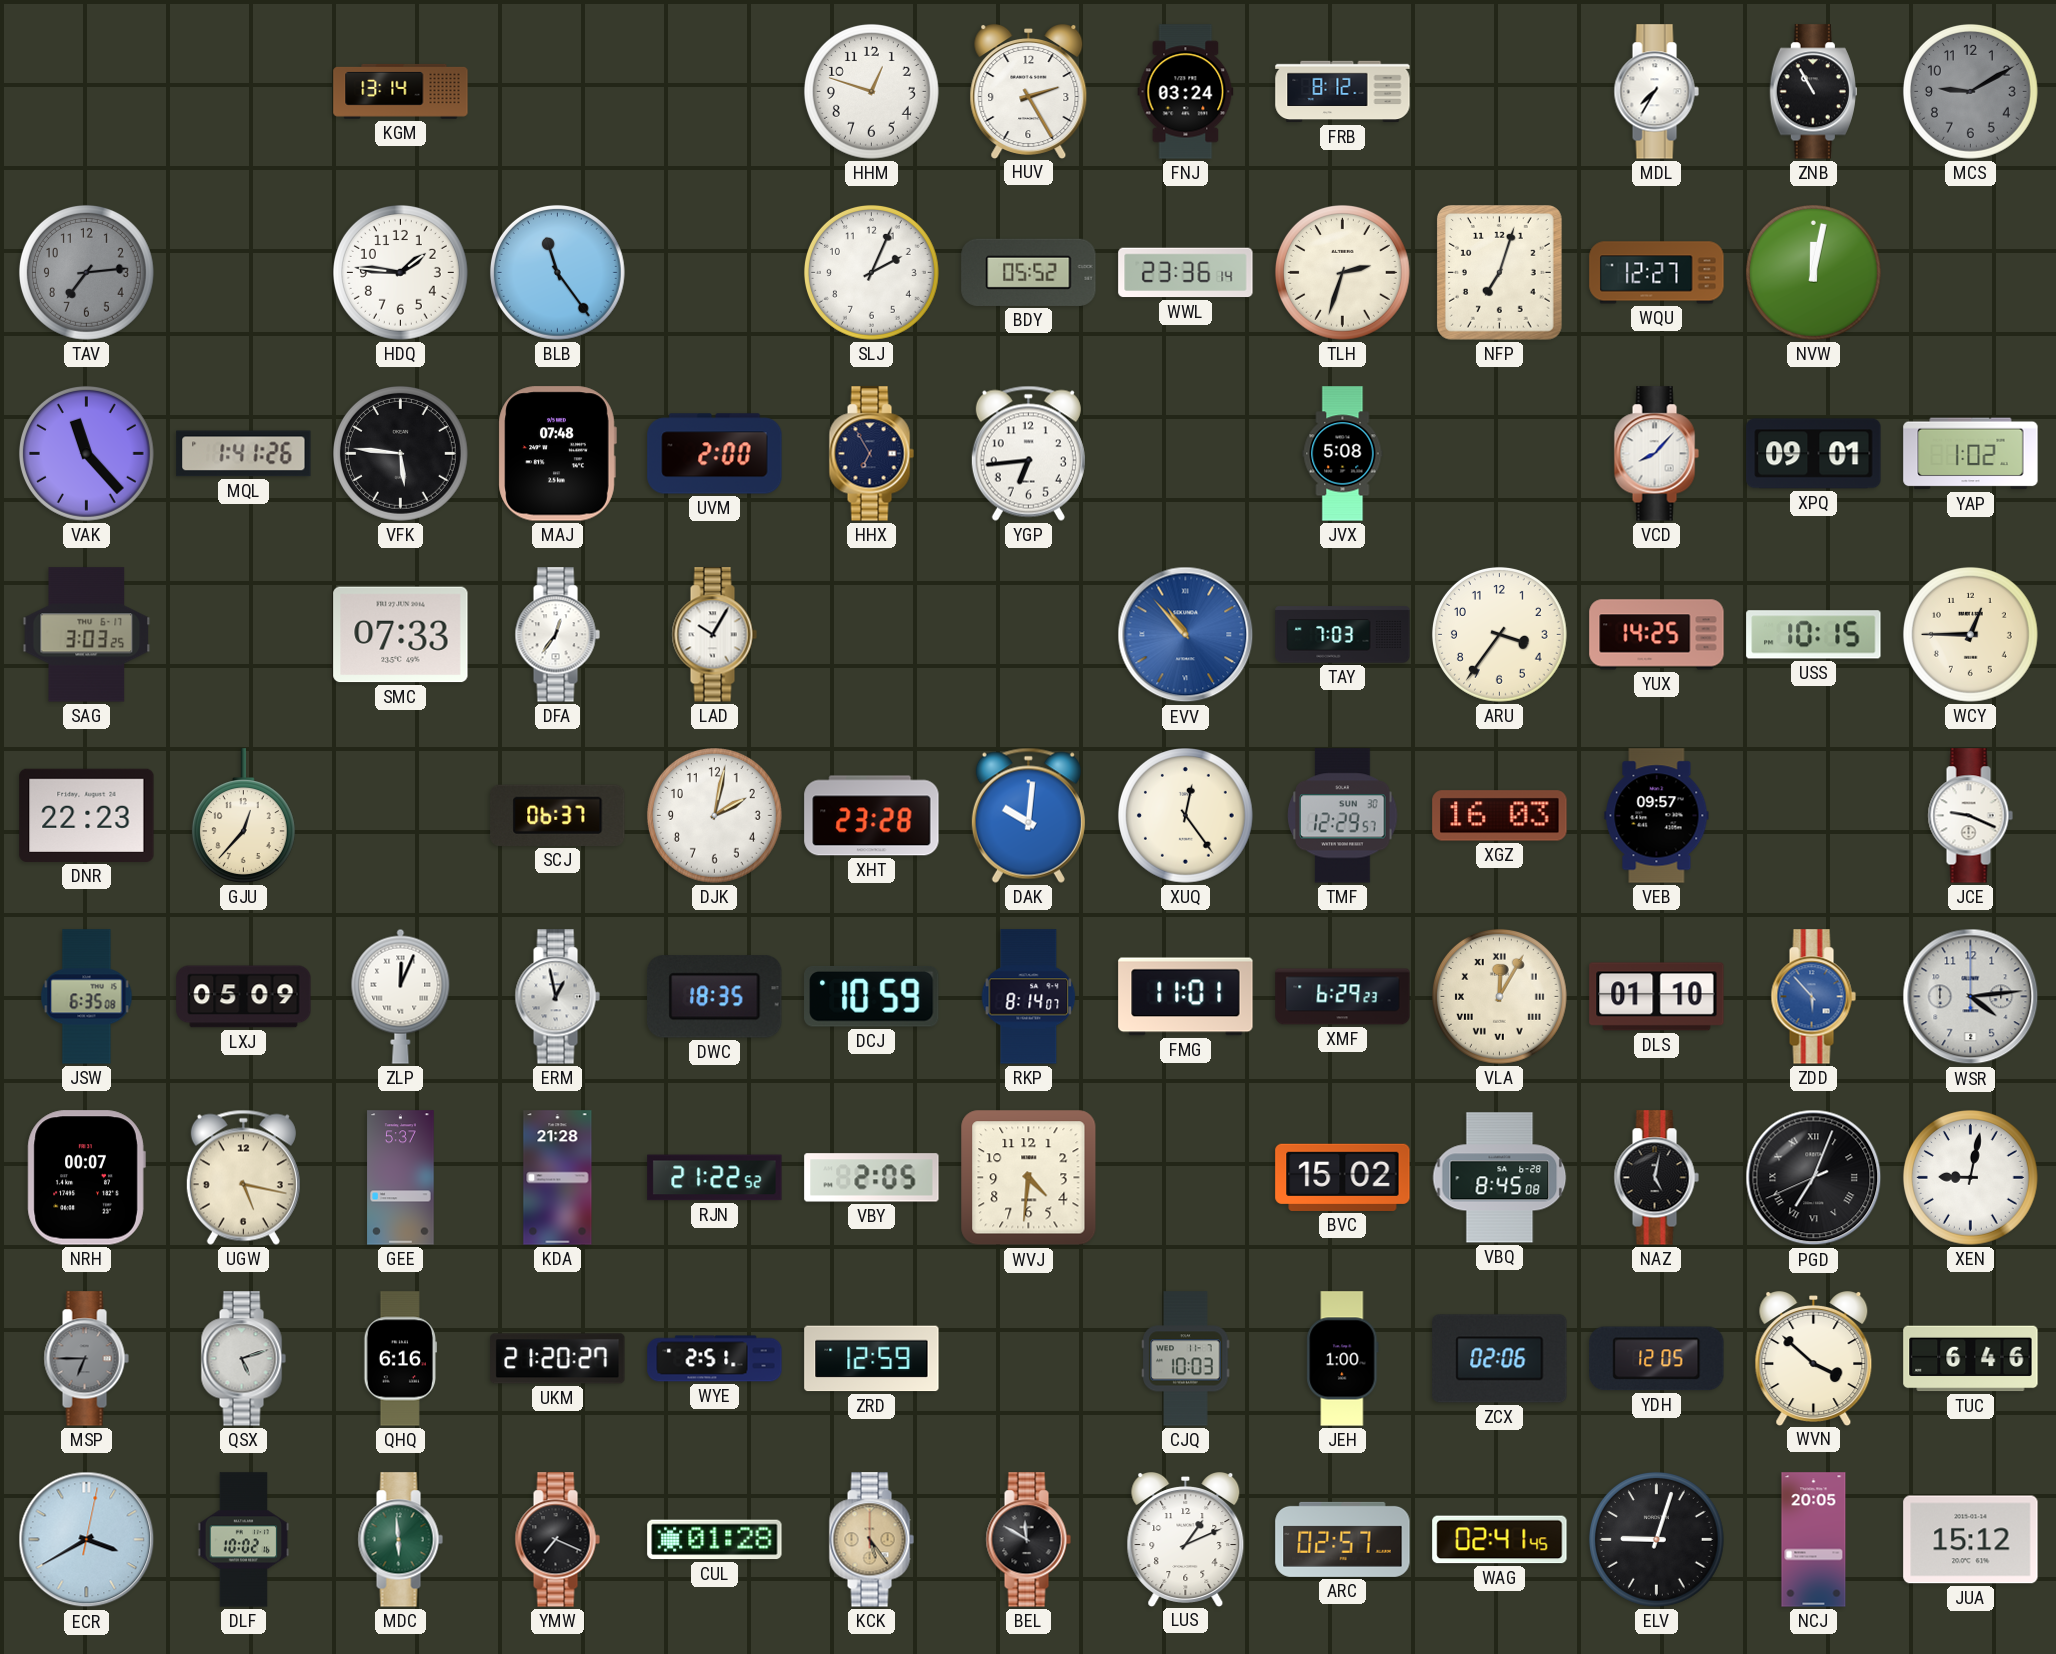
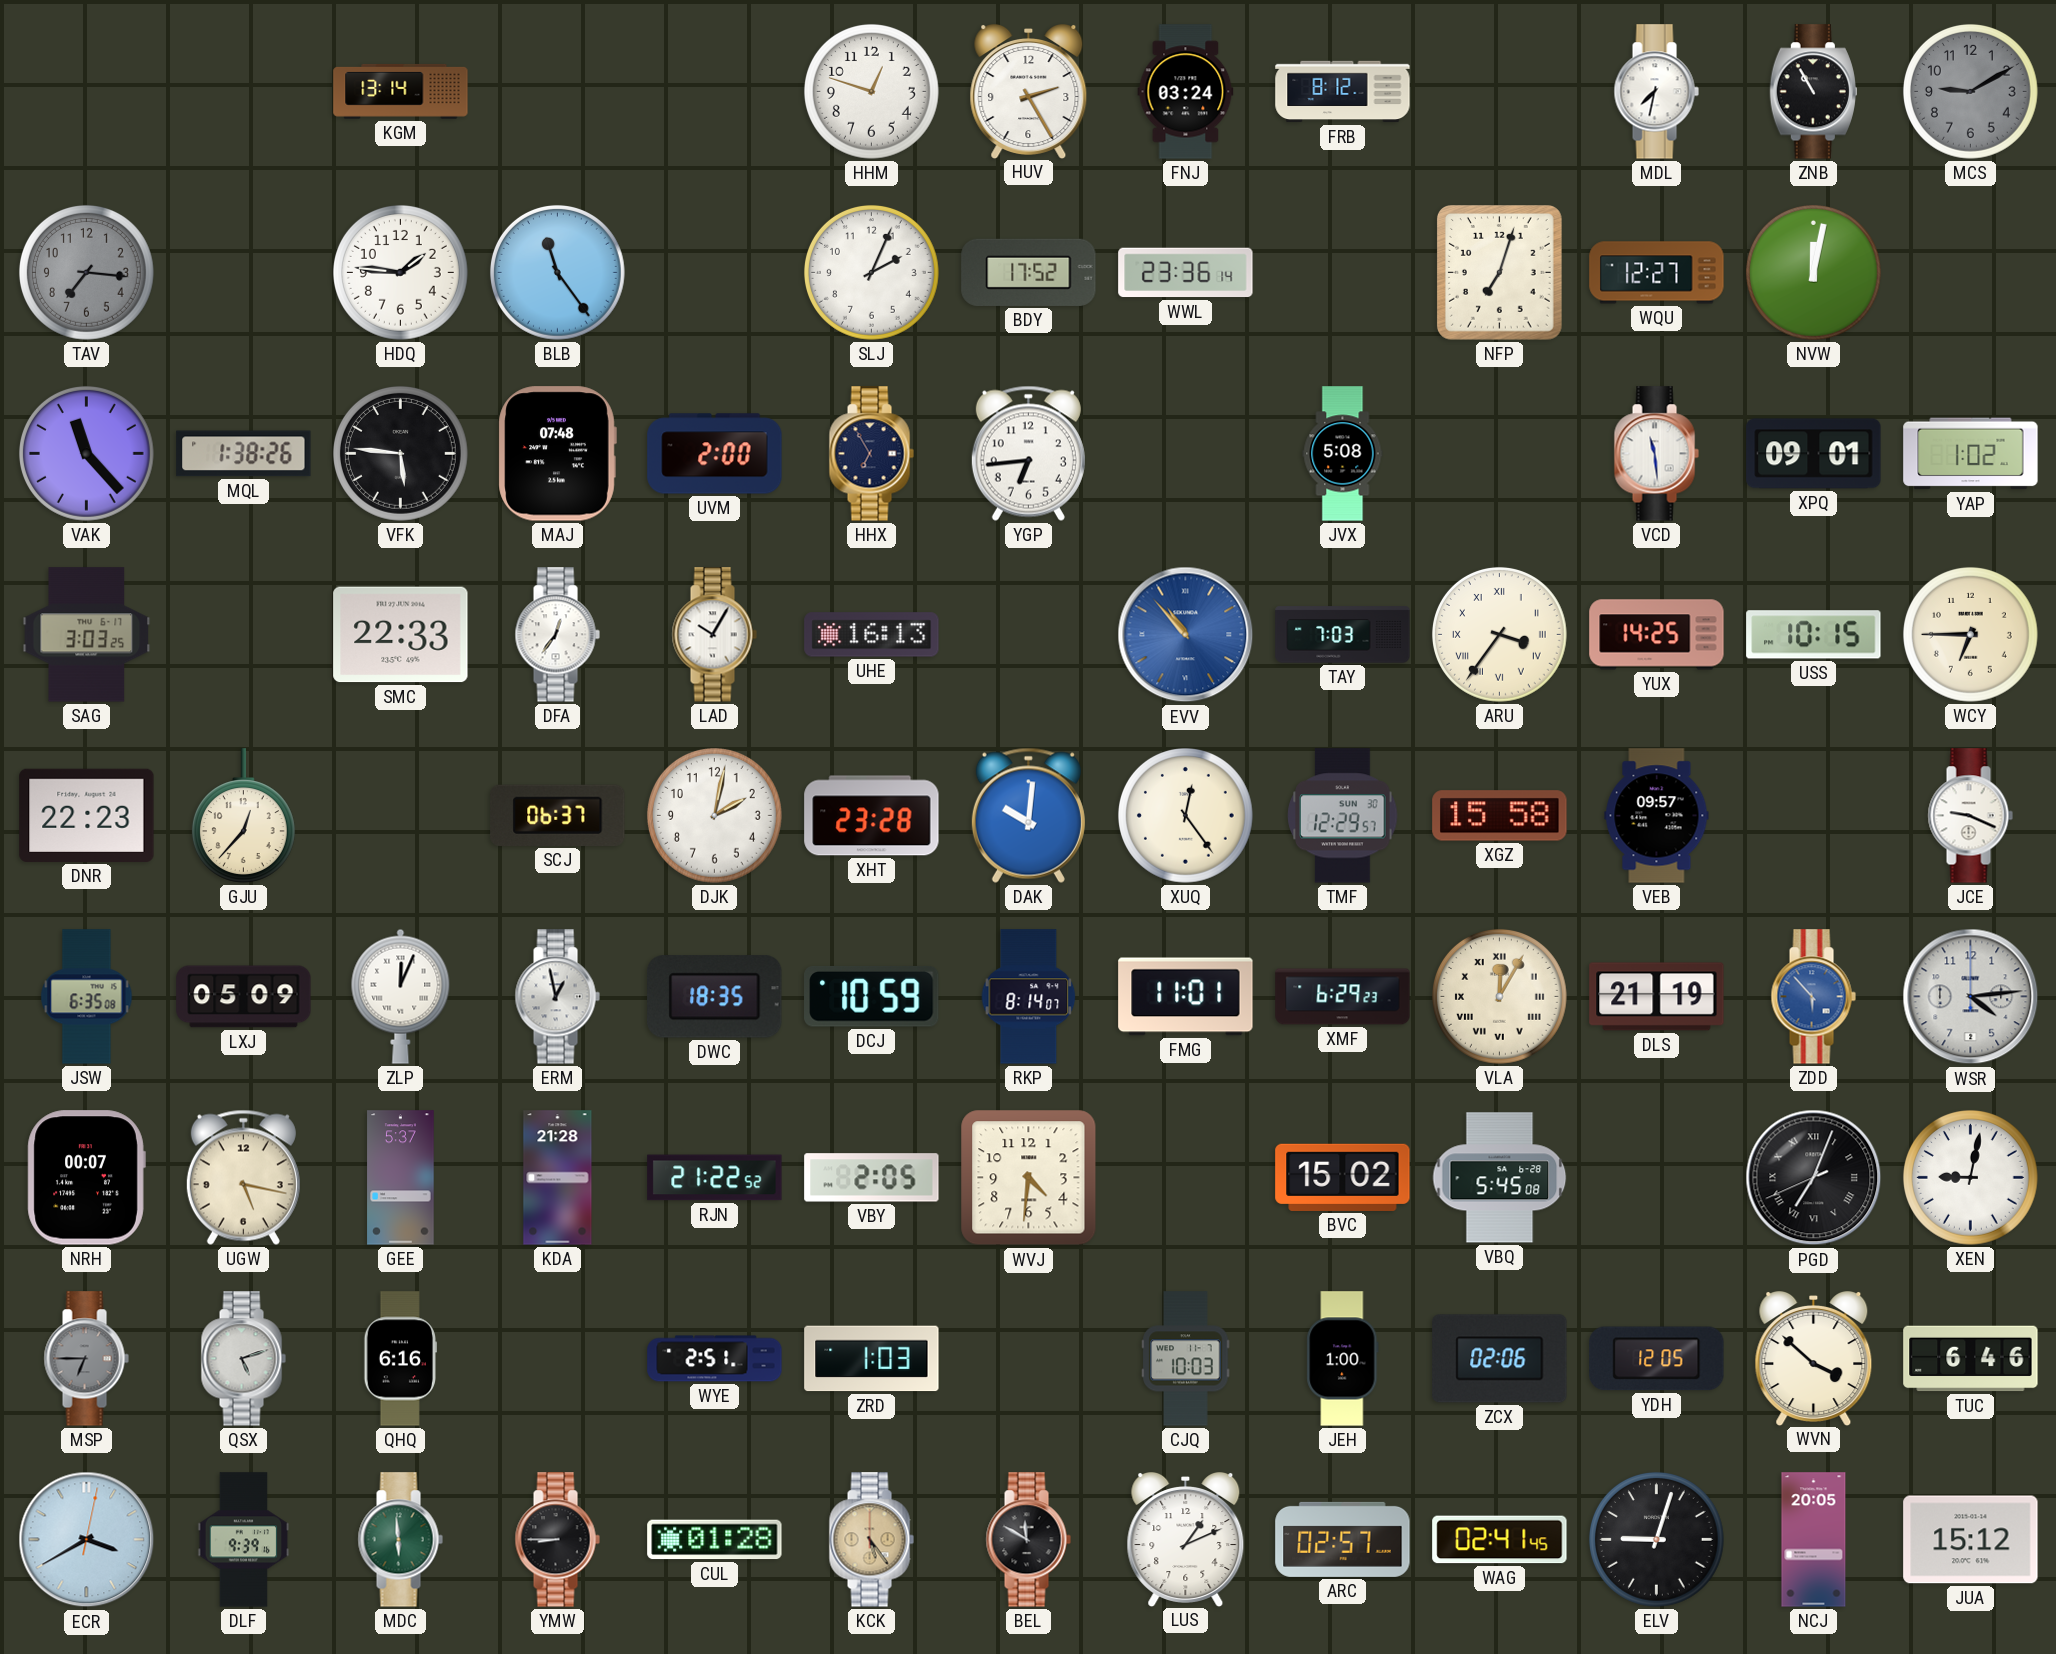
MDL: 7:35 -> 7:32 (1656, 92)
TAV: 7:14 -> 7:16 (86, 272)
BDY: 05:52 -> 17:52 (1029, 272)
TLH: 2:33 -> none (1342, 272)
MQL: 1:41 -> 1:38 (244, 454)
VCD: 8:07 -> 11:29 (1656, 454)
SMC: 07:33 -> 22:33 (401, 635)
UHE: none -> 16:13 (872, 635)
ARU numerals: Arabic -> Roman (1499, 634)
WCY: 12:45 -> 6:45 (1970, 634)
XGZ: 16:03 -> 15:58 (1500, 816)
DLS: 01:10 -> 21:19 (1657, 997)
VBQ: 8:45 -> 5:45 (1500, 1178)
NAZ: 5:02 -> none (1656, 1178)
UKM: 21:20 -> none (558, 1359)
ZRD: 12:59 -> 1:03 (872, 1359)
DLF: 10:02 -> 9:39 (244, 1540)
YMW: 7:19 -> 8:45 (557, 1540)
